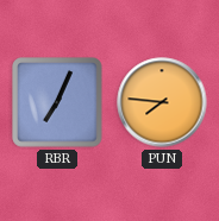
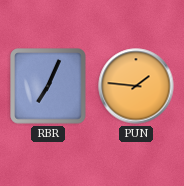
PUN: 7:46 -> 1:46 (136, 86)
